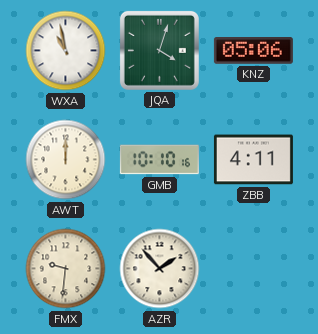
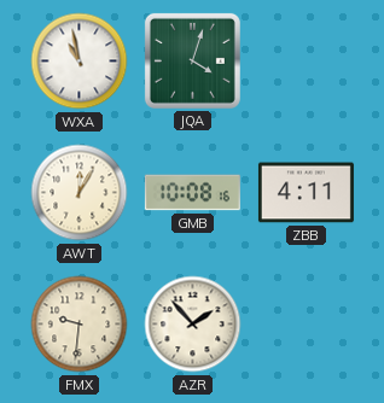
KNZ: 05:06 -> none (253, 51)
AWT: 12:00 -> 12:05 (80, 193)
GMB: 10:10 -> 10:08 (192, 193)
